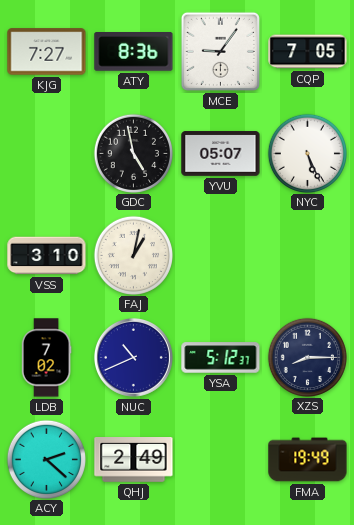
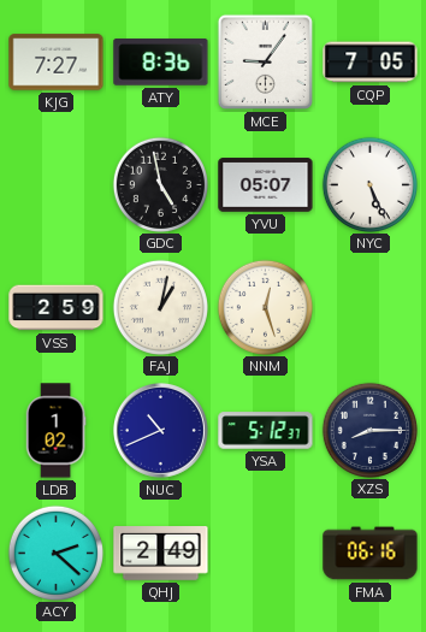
VSS: 3:10 -> 2:59 (57, 308)
NNM: none -> 12:27 (265, 307)
LDB: 7:02 -> 1:02 (55, 431)
FMA: 19:49 -> 06:16 (371, 554)
